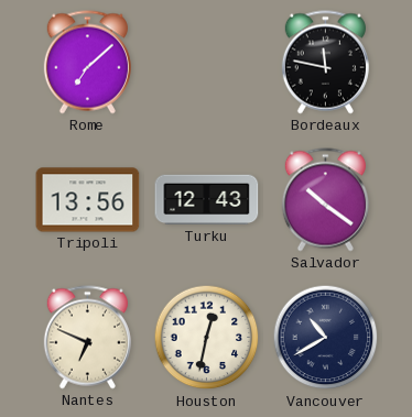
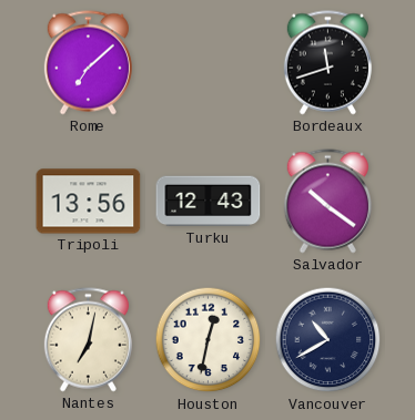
Bordeaux: 11:47 -> 11:42 (327, 63)
Nantes: 6:49 -> 7:02 (88, 340)
